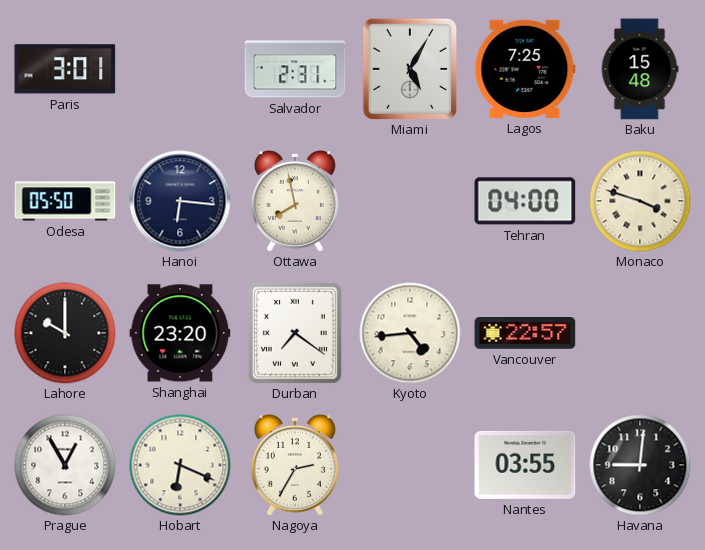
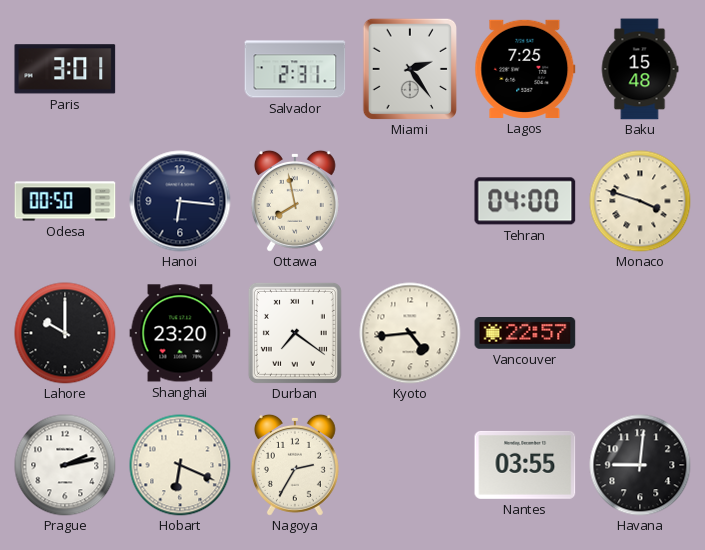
Miami: 5:05 -> 2:24 (409, 68)
Odesa: 05:50 -> 00:50 (65, 201)
Prague: 12:55 -> 2:13 (65, 465)
